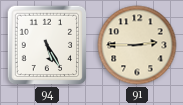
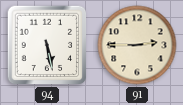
94: 5:25 -> 5:28 (47, 45)
